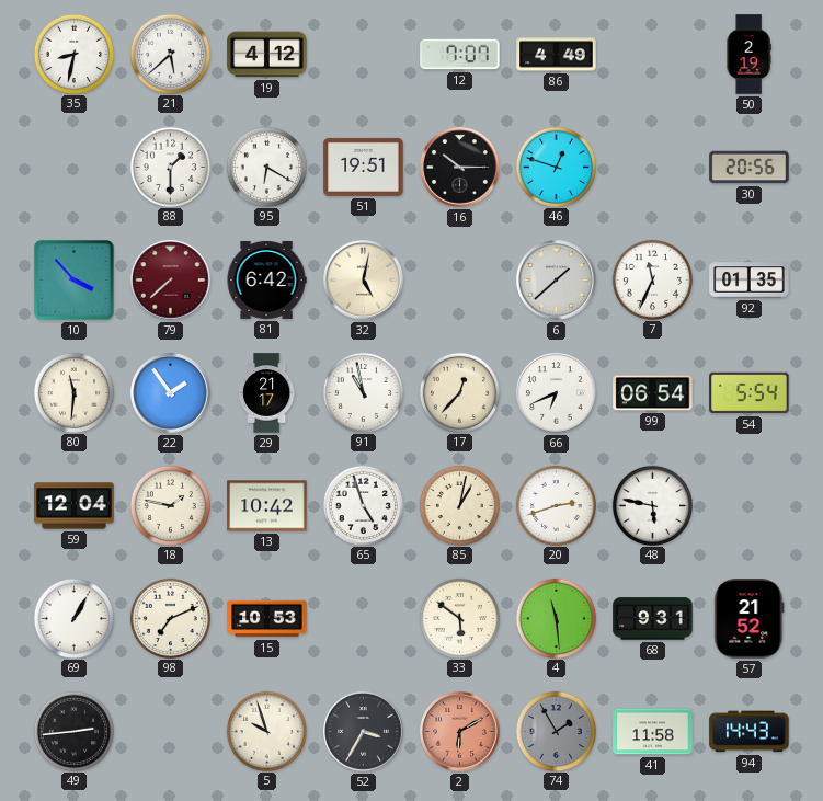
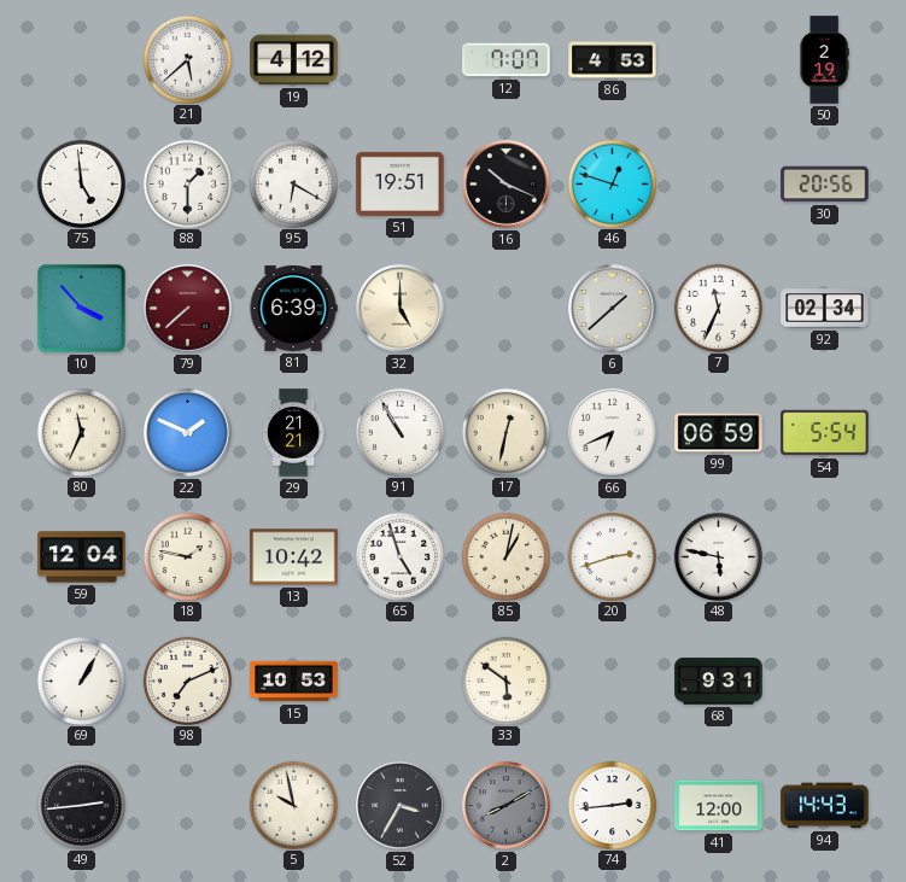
35: 8:32 -> none (73, 54)
86: 4:49 -> 4:53 (613, 60)
75: none -> 4:59 (81, 183)
16: 10:15 -> 10:19 (507, 185)
81: 6:42 -> 6:39 (293, 308)
32: 5:02 -> 5:00 (401, 309)
92: 01:35 -> 02:34 (825, 309)
80: 11:31 -> 11:34 (81, 432)
22: 1:54 -> 1:49 (188, 433)
29: 21:17 -> 21:21 (293, 433)
91: 10:58 -> 10:55 (399, 432)
17: 12:37 -> 12:32 (505, 432)
99: 06:54 -> 06:59 (719, 433)
4: 11:29 -> none (556, 618)
57: 21:52 -> none (750, 619)
5: 9:57 -> 9:58 (293, 805)
2: 6:10 -> 8:10 (507, 806)
2 dial: salmon -> grey (507, 806)
74: 1:55 -> 2:44 (612, 805)
74 dial: grey -> white (612, 805)
41: 11:58 -> 12:00 (719, 806)
